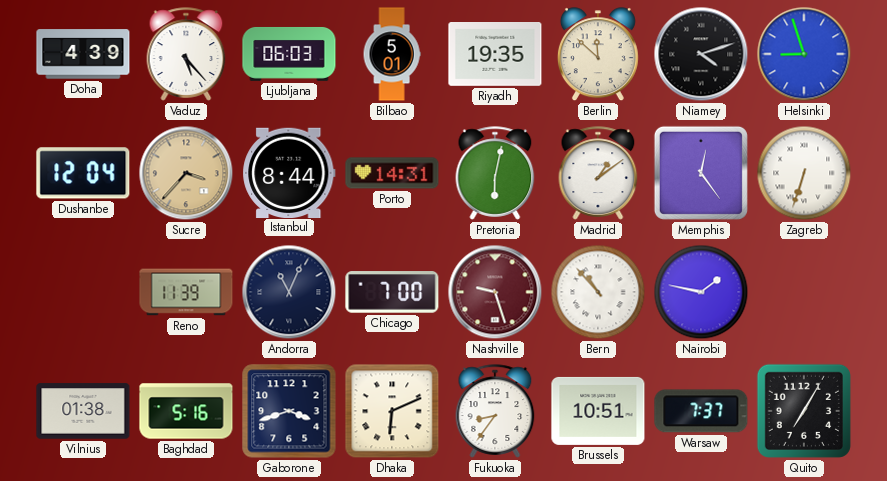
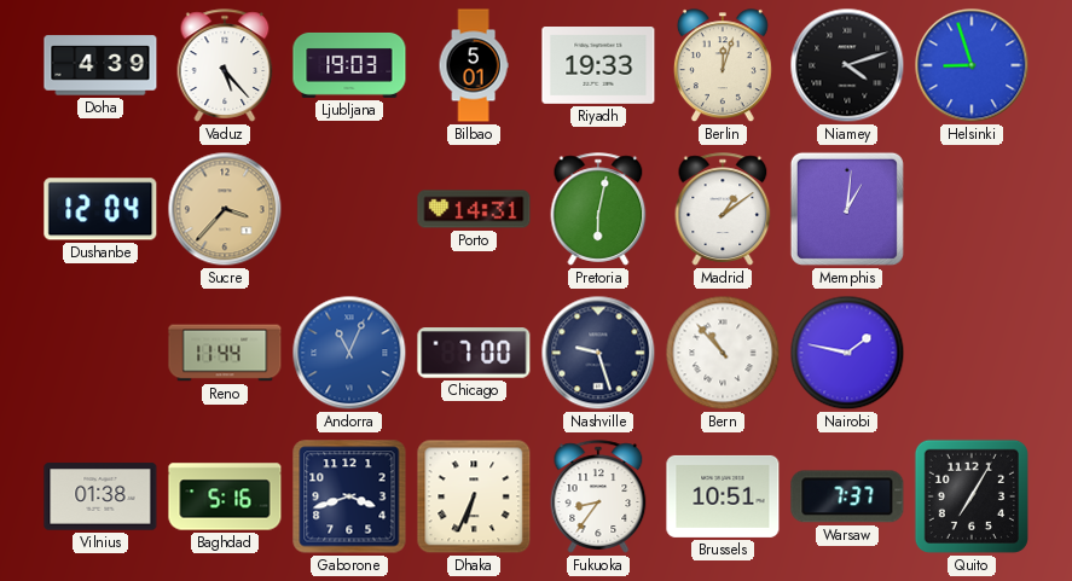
Ljubljana: 06:03 -> 19:03 (349, 65)
Riyadh: 19:35 -> 19:33 (598, 66)
Berlin: 11:52 -> 12:03 (723, 66)
Istanbul: 8:44 -> none (289, 172)
Memphis: 12:24 -> 1:01 (847, 209)
Zagreb: 6:33 -> none (804, 173)
Reno: 11:39 -> 11:44 (225, 353)
Andorra dial: navy -> blue (349, 353)
Nashville dial: burgundy -> navy (598, 353)
Dhaka: 6:11 -> 6:34 (474, 496)
